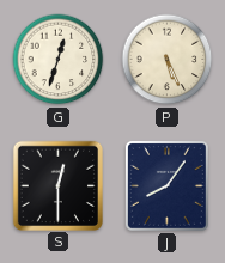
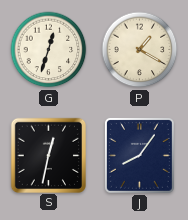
P: 5:26 -> 1:20 (140, 50)
S: 12:30 -> 12:32 (48, 155)
